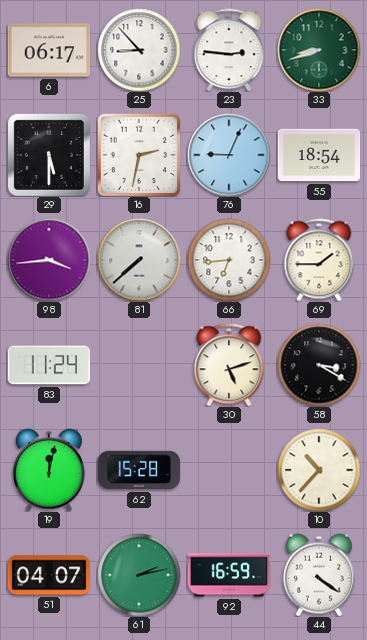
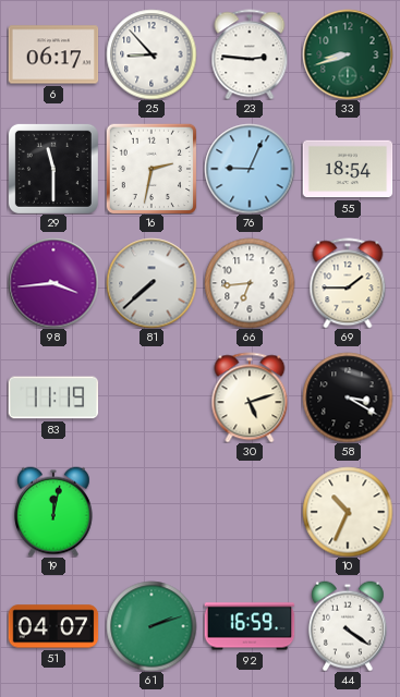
29: 5:30 -> 11:30 (53, 169)
83: 11:24 -> 11:19 (53, 398)
62: 15:28 -> none (139, 470)
10: 10:37 -> 10:34 (348, 512)
61: 2:13 -> 2:12 (151, 626)
